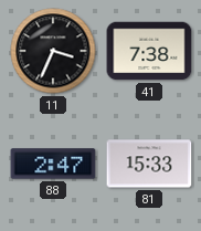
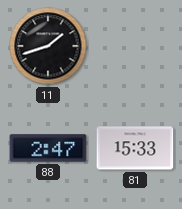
11: 3:34 -> 1:42 (48, 46)
41: 7:38 -> none (149, 51)
